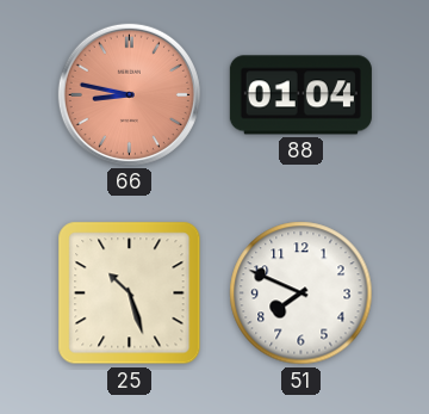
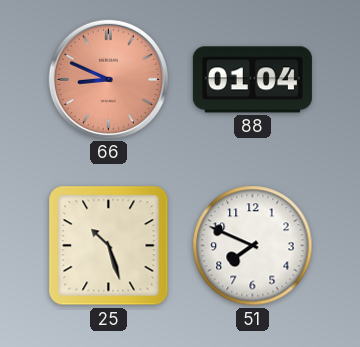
66: 8:47 -> 8:49 (108, 79)
